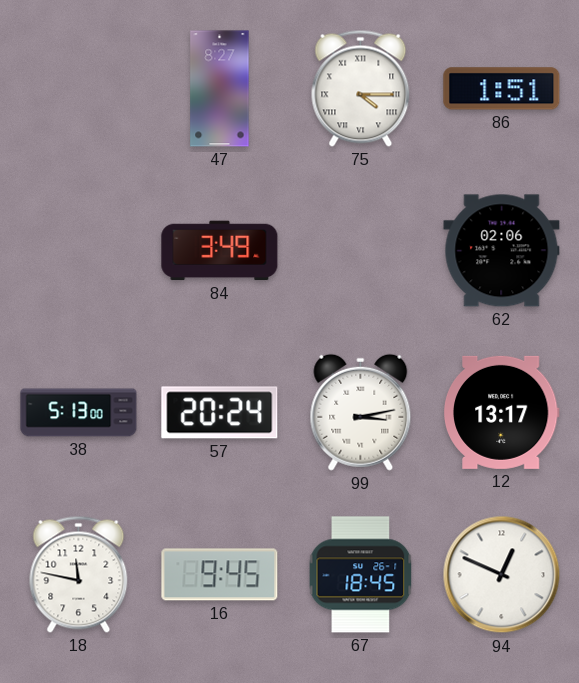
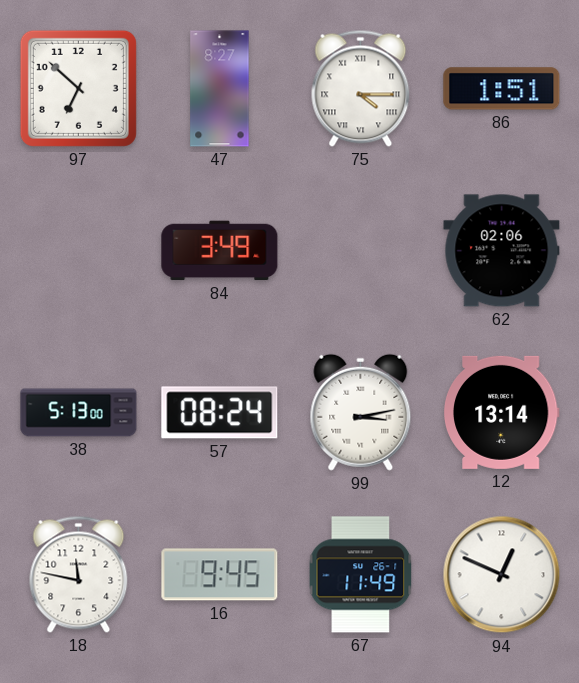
97: none -> 6:52 (78, 88)
57: 20:24 -> 08:24 (220, 413)
12: 13:17 -> 13:14 (501, 412)
67: 18:45 -> 11:49 (361, 575)
